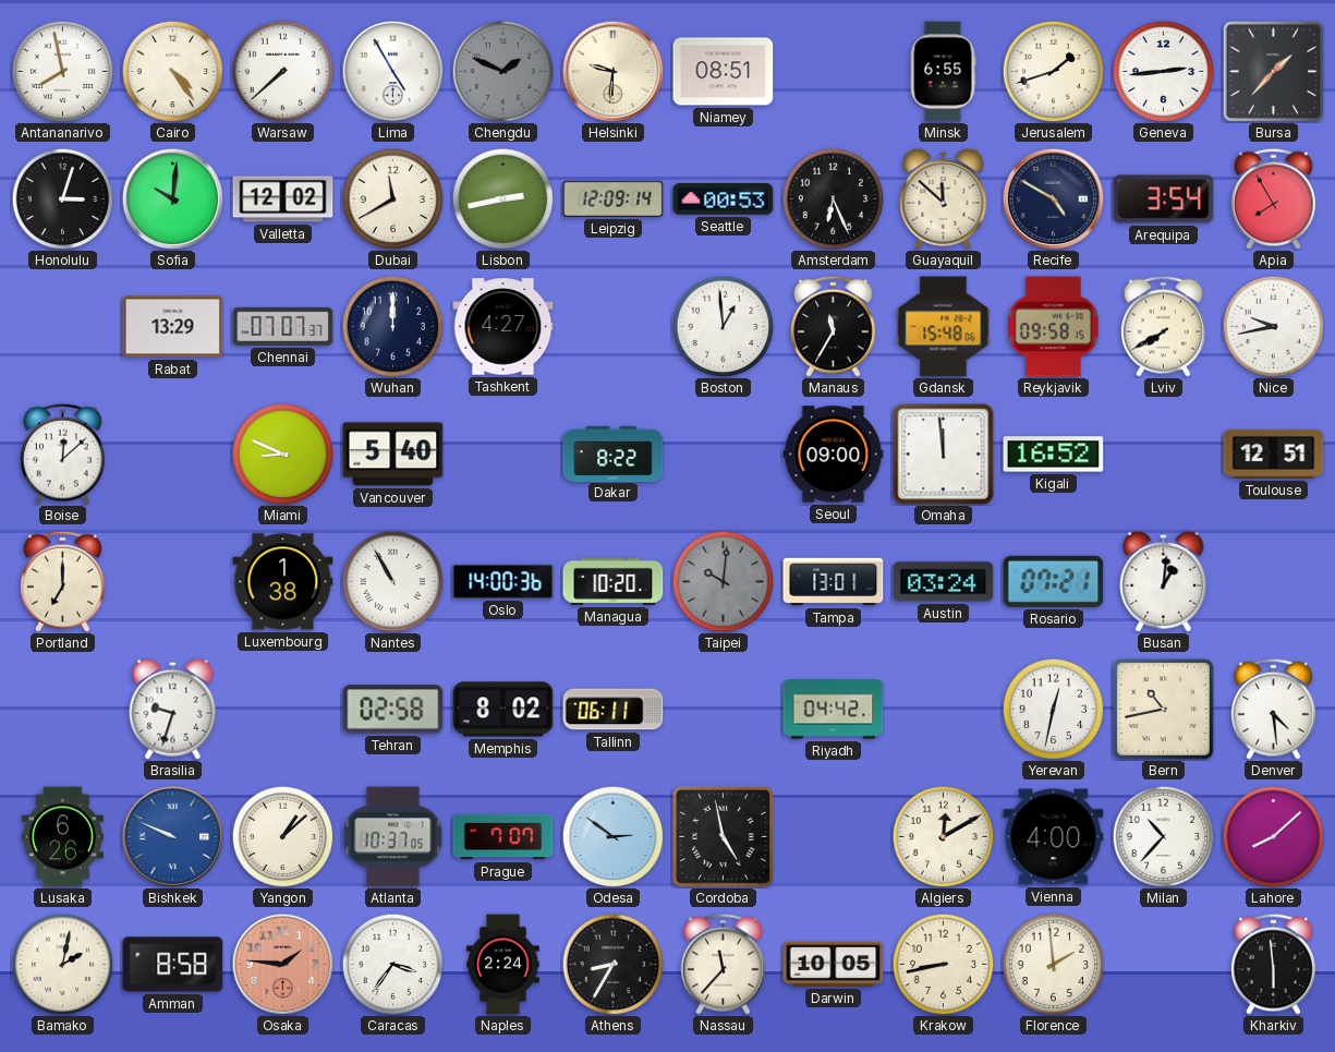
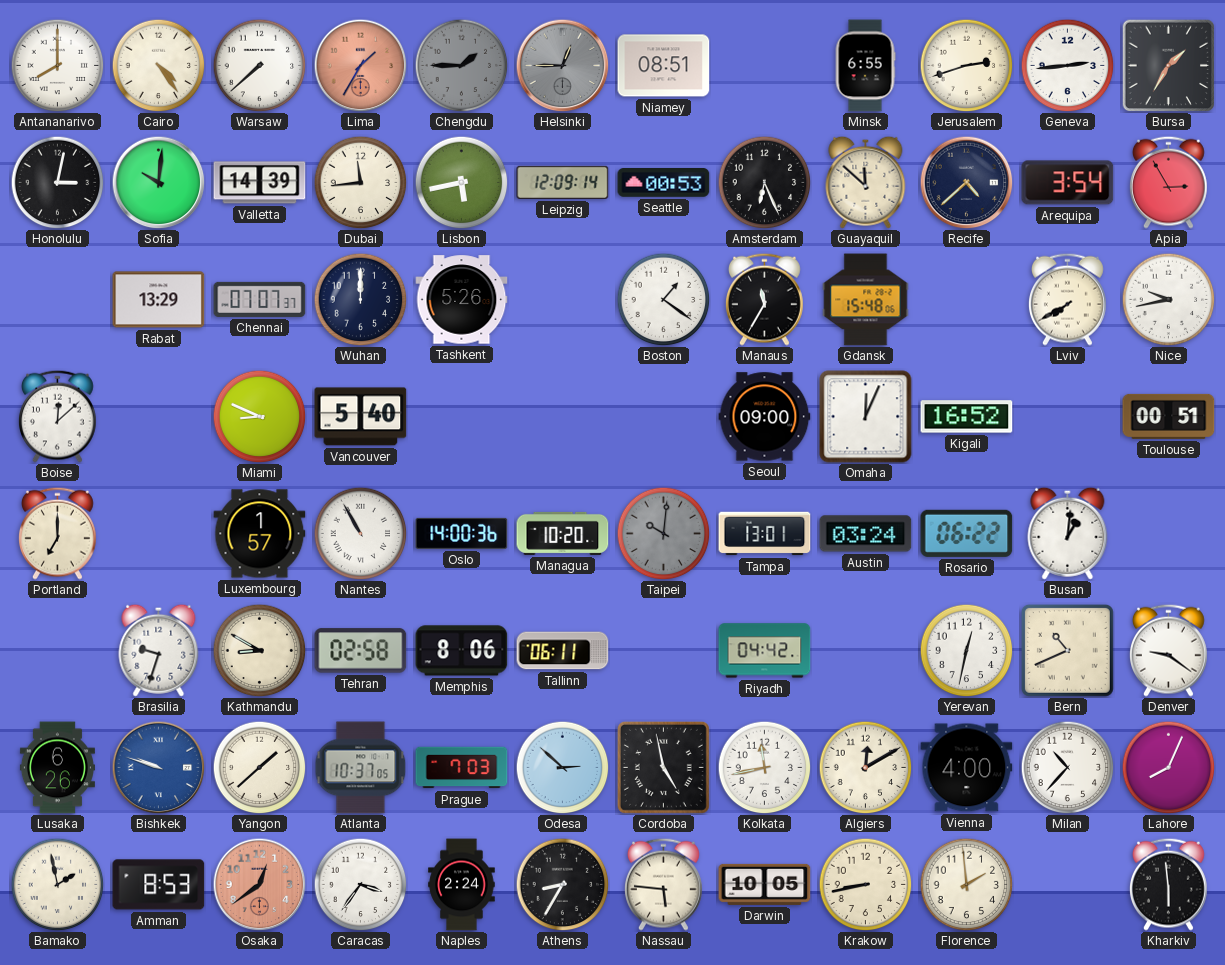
Antananarivo: 7:58 -> 8:00 (57, 65)
Lima: 4:55 -> 1:35 (360, 65)
Lima dial: white -> salmon (360, 65)
Chengdu: 1:49 -> 1:45 (461, 65)
Helsinki: 9:31 -> 12:45 (562, 65)
Helsinki dial: cream -> grey (562, 65)
Jerusalem: 1:42 -> 2:42 (966, 65)
Bursa: 1:37 -> 1:35 (1168, 65)
Honolulu: 3:03 -> 3:02 (57, 182)
Valletta: 12:02 -> 14:39 (260, 183)
Dubai: 11:40 -> 11:44 (360, 182)
Lisbon: 2:43 -> 5:43 (461, 182)
Recife: 4:50 -> 4:38 (966, 182)
Apia: 7:55 -> 2:55 (1168, 182)
Tashkent: 4:27 -> 5:26 (462, 300)
Boston: 12:59 -> 1:21 (663, 299)
Reykjavik: 09:58 -> none (1053, 327)
Dakar: 8:22 -> none (614, 454)
Omaha: 11:59 -> 12:04 (866, 417)
Toulouse: 12:51 -> 00:51 (1169, 416)
Luxembourg: 1:38 -> 1:57 (260, 534)
Rosario: 07:21 -> 06:22 (967, 533)
Kathmandu: none -> 8:50 (259, 650)
Memphis: 8:02 -> 8:06 (462, 651)
Bern: 10:43 -> 10:41 (1067, 650)
Denver: 4:29 -> 9:21 (1168, 650)
Bishkek: 9:49 -> 9:48 (158, 767)
Yangon: 1:08 -> 1:38 (259, 767)
Prague: 7:07 -> 7:03 (462, 768)
Odesa: 2:51 -> 2:52 (562, 767)
Kolkata: none -> 11:43 (764, 767)
Lahore: 8:08 -> 8:04 (1168, 767)
Bamako: 2:02 -> 1:58 (57, 884)
Amman: 8:58 -> 8:53 (159, 885)
Osaka: 1:46 -> 12:39 (259, 884)
Nassau: 11:37 -> 5:46 (663, 884)
